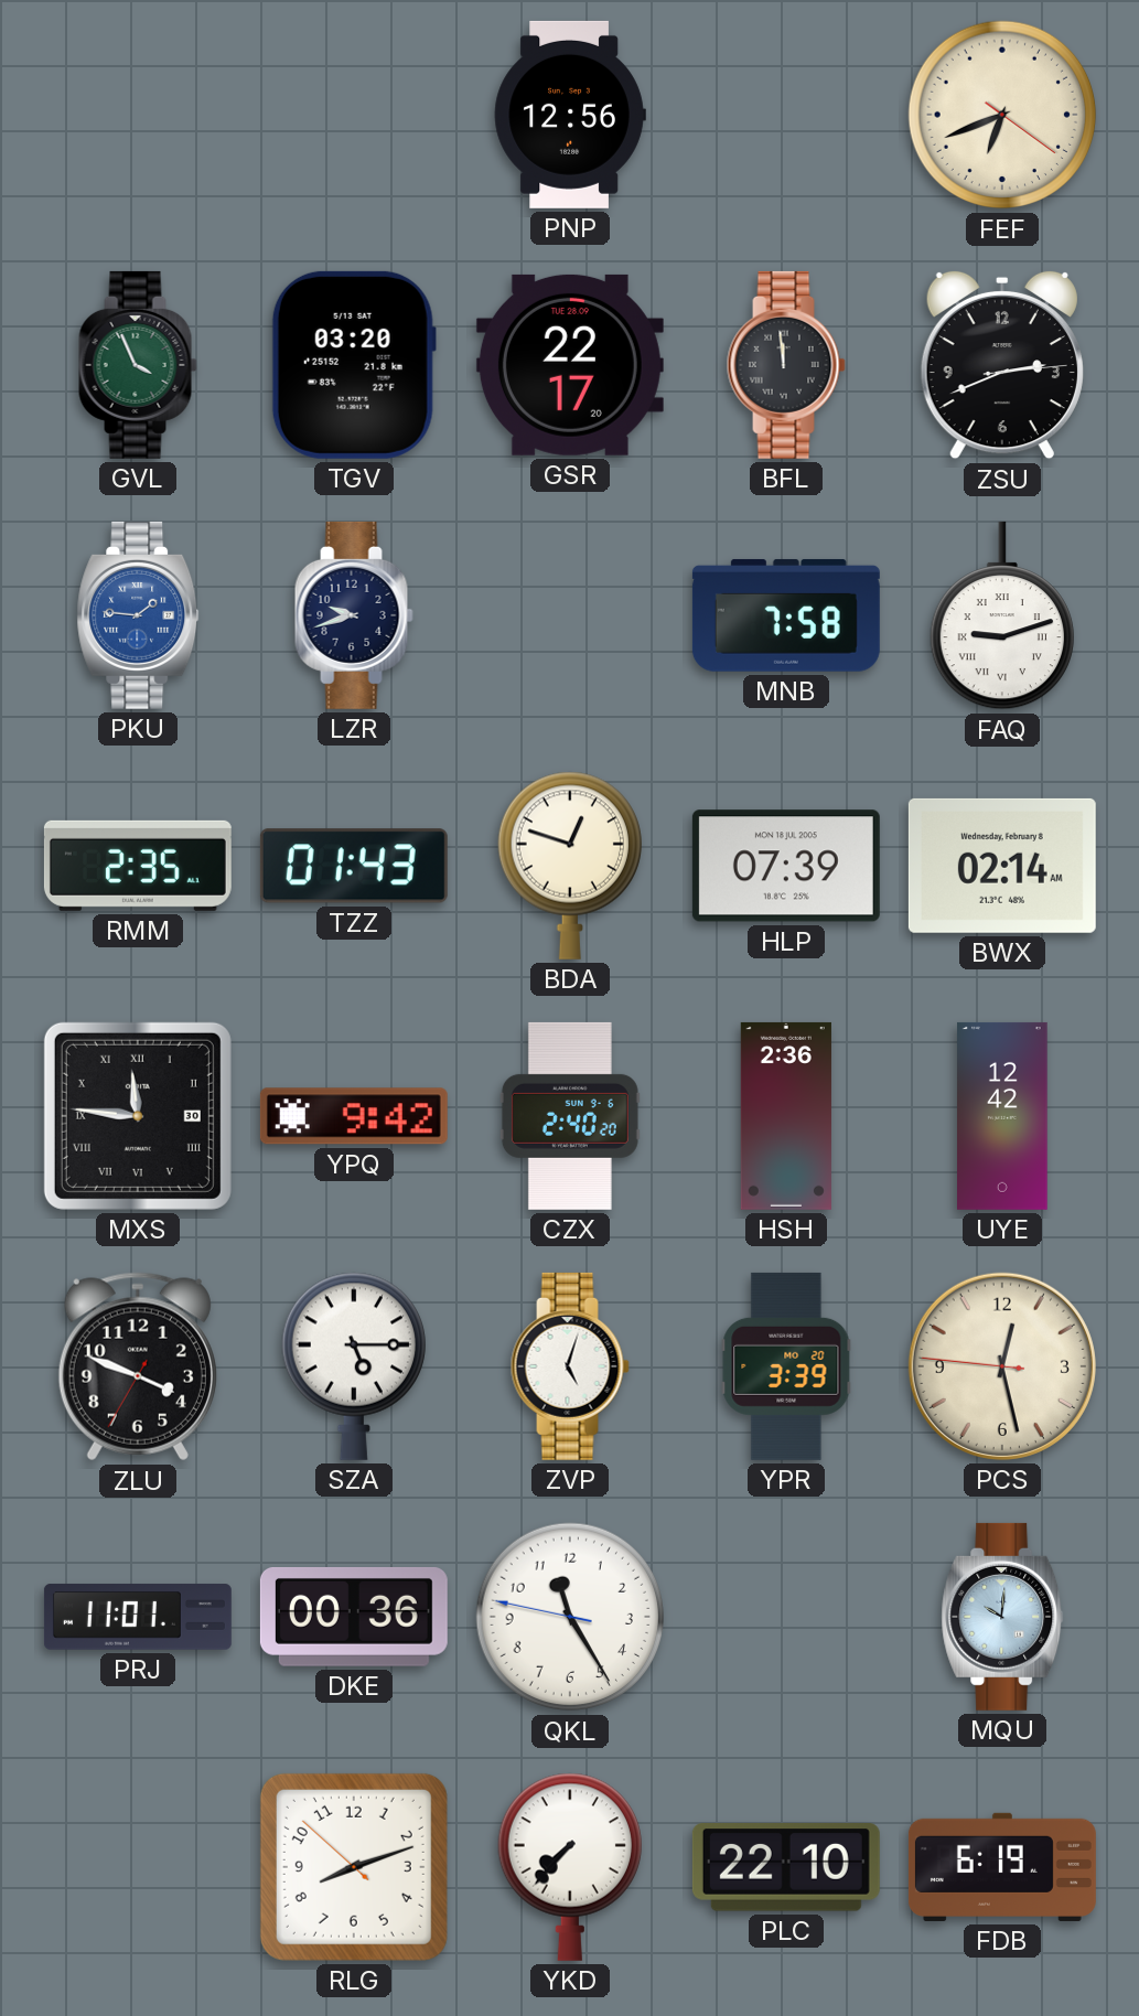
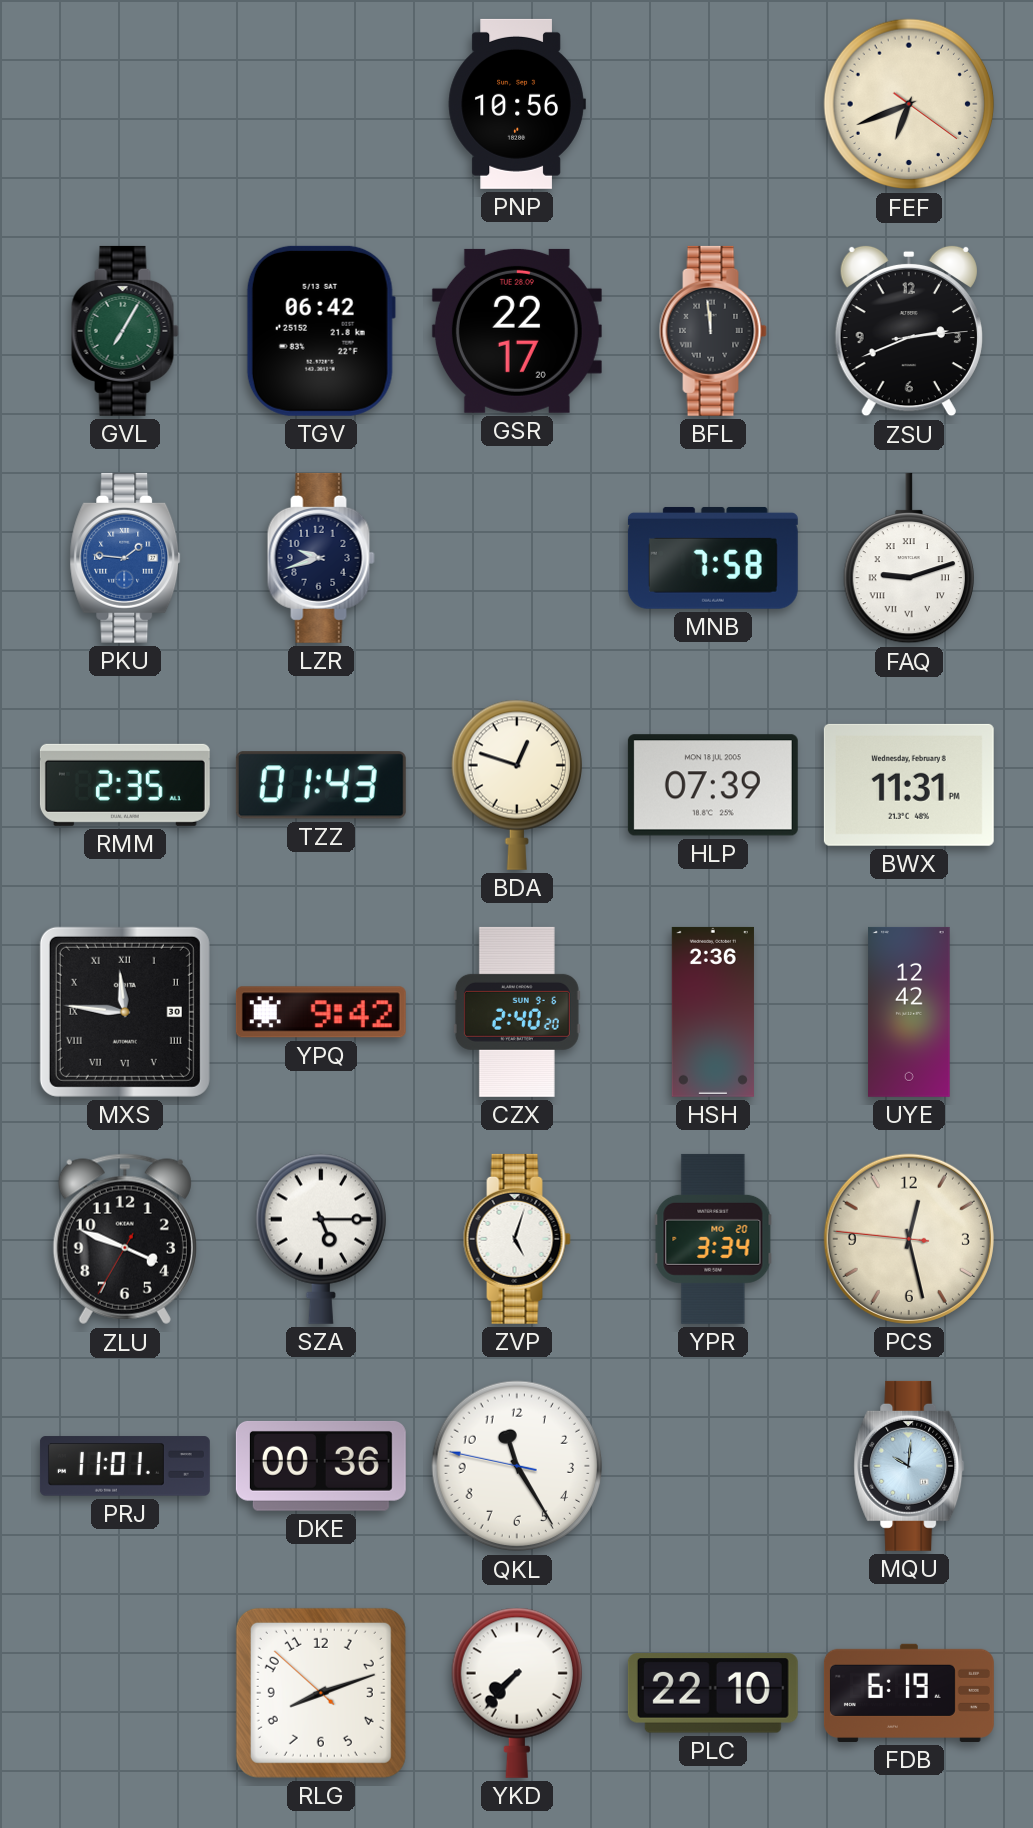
PNP: 12:56 -> 10:56 (517, 104)
GVL: 3:56 -> 7:05 (125, 331)
TGV: 03:20 -> 06:42 (321, 331)
BWX: 02:14 -> 11:31 (909, 785)
YPR: 3:39 -> 3:34 (713, 1239)
